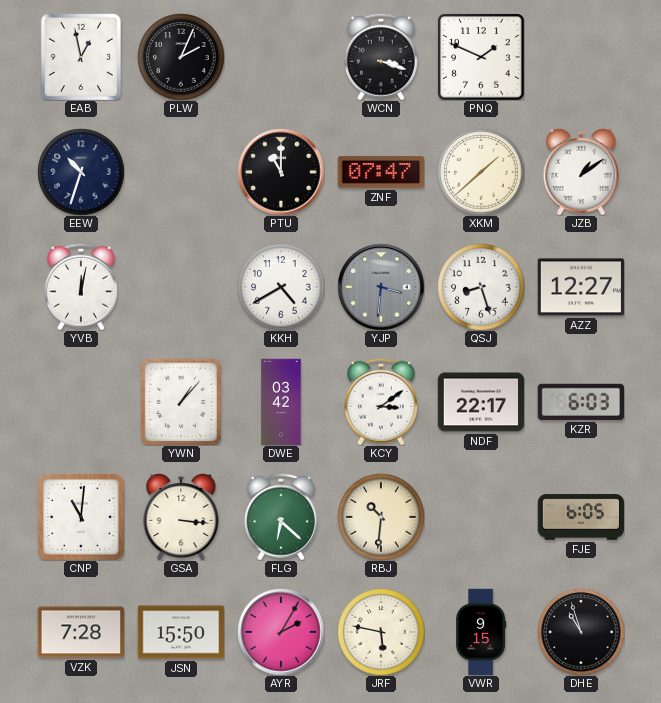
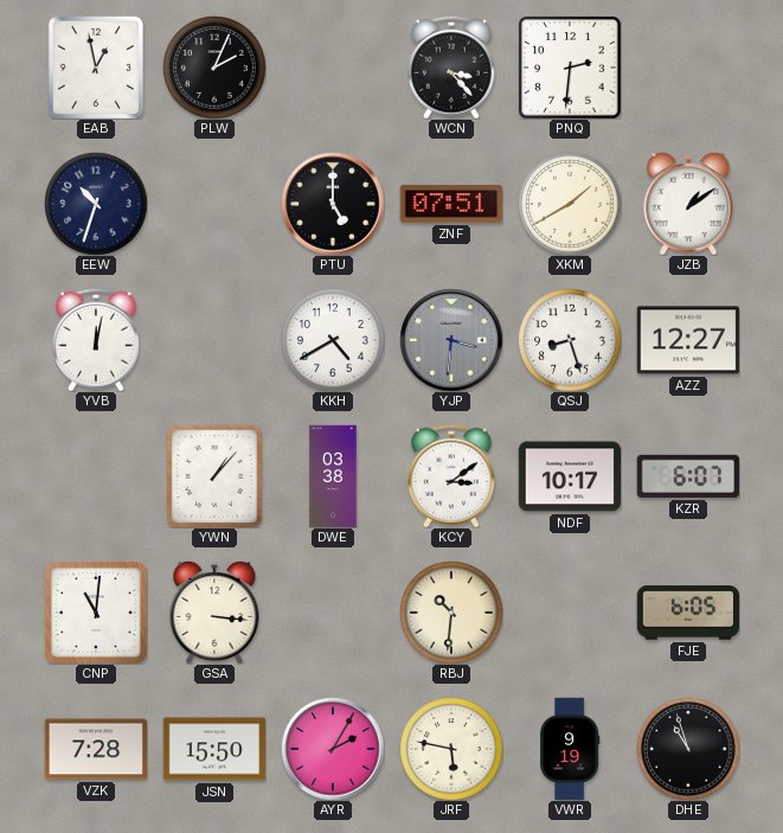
WCN: 3:18 -> 3:23 (451, 68)
PNQ: 1:49 -> 2:31 (570, 68)
PTU: 11:00 -> 5:00 (333, 204)
ZNF: 07:47 -> 07:51 (451, 204)
XKM: 1:38 -> 1:40 (570, 204)
DWE: 03:42 -> 03:38 (333, 476)
NDF: 22:17 -> 10:17 (570, 476)
KZR: 6:03 -> 6:07 (687, 476)
FLG: 6:22 -> none (281, 517)
VWR: 9:15 -> 9:19 (570, 749)
